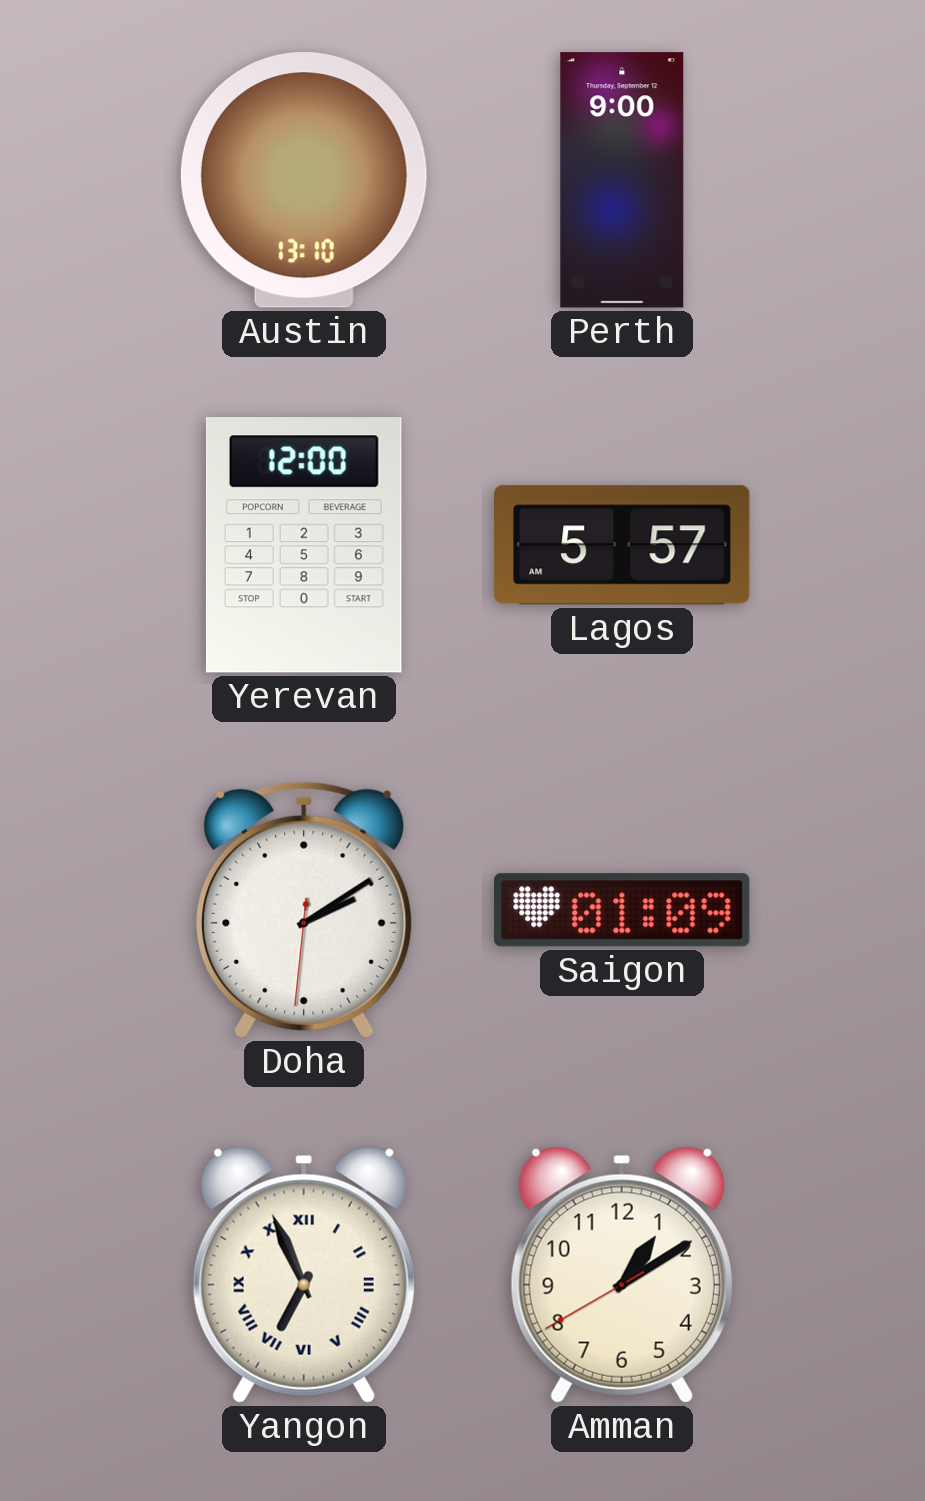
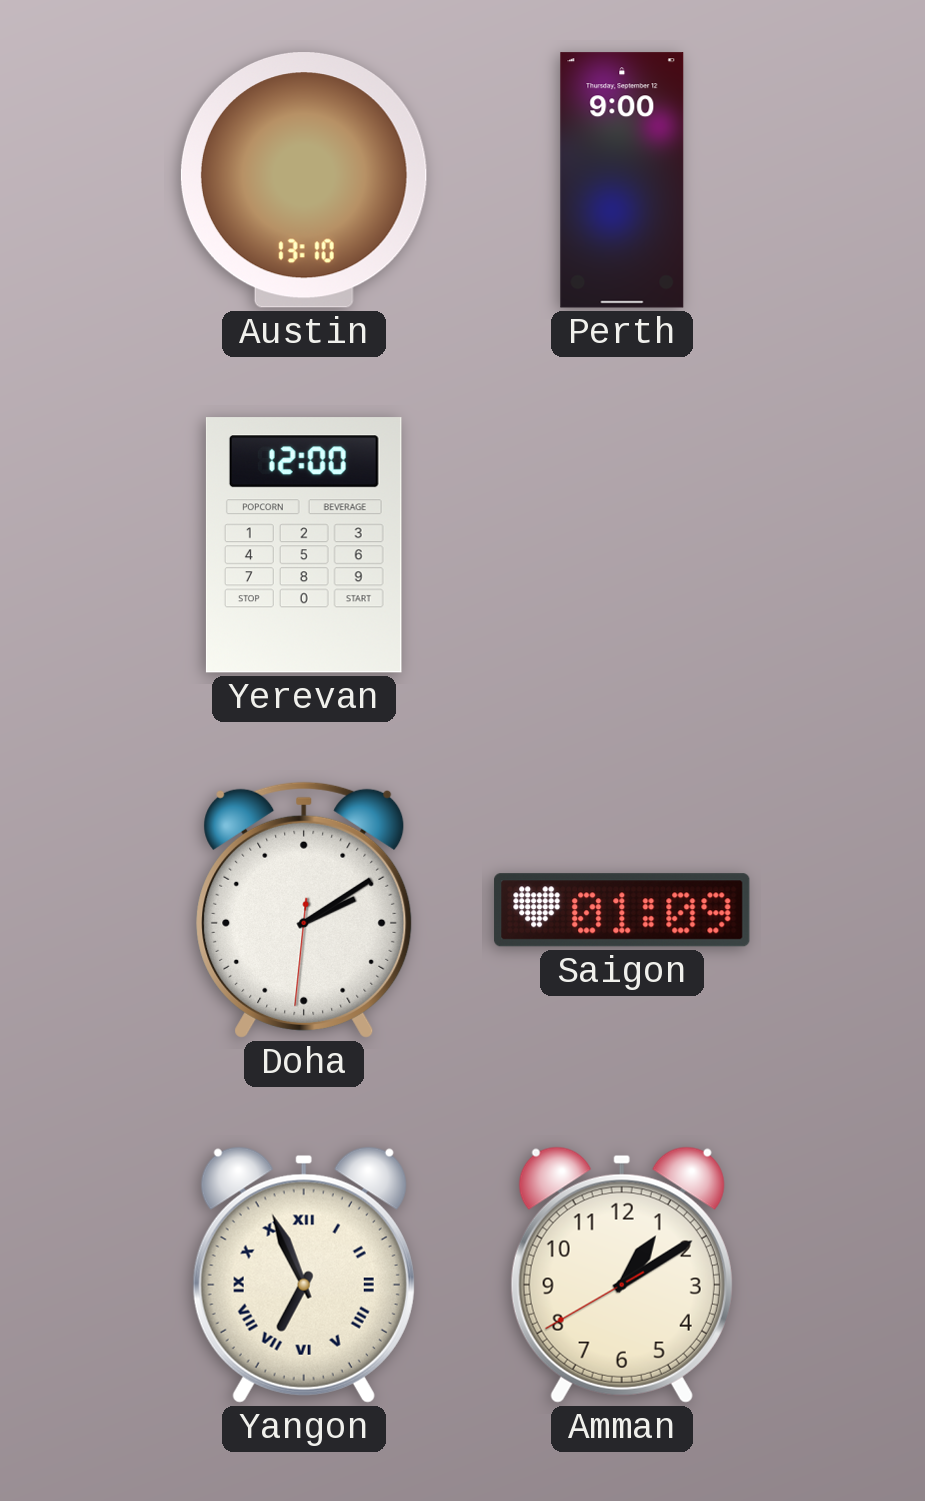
Lagos: 5:57 -> none (622, 545)
